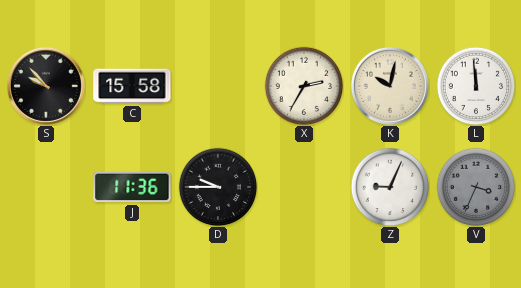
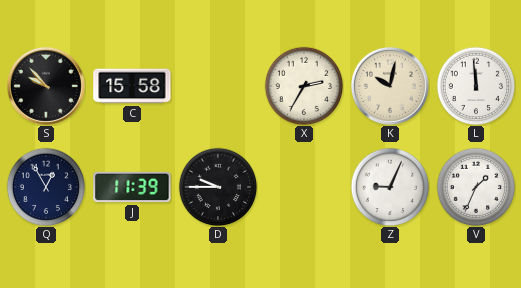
Q: none -> 12:55 (46, 187)
J: 11:36 -> 11:39 (132, 187)
V: 3:34 -> 1:34 (476, 187)
V dial: grey -> white (476, 187)
